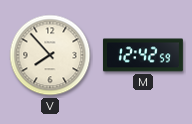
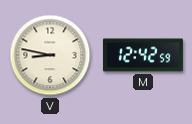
V: 7:53 -> 8:47 (50, 55)
